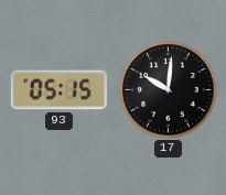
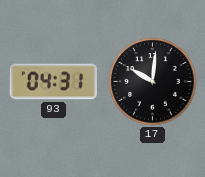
93: 05:15 -> 04:31 (53, 82)
